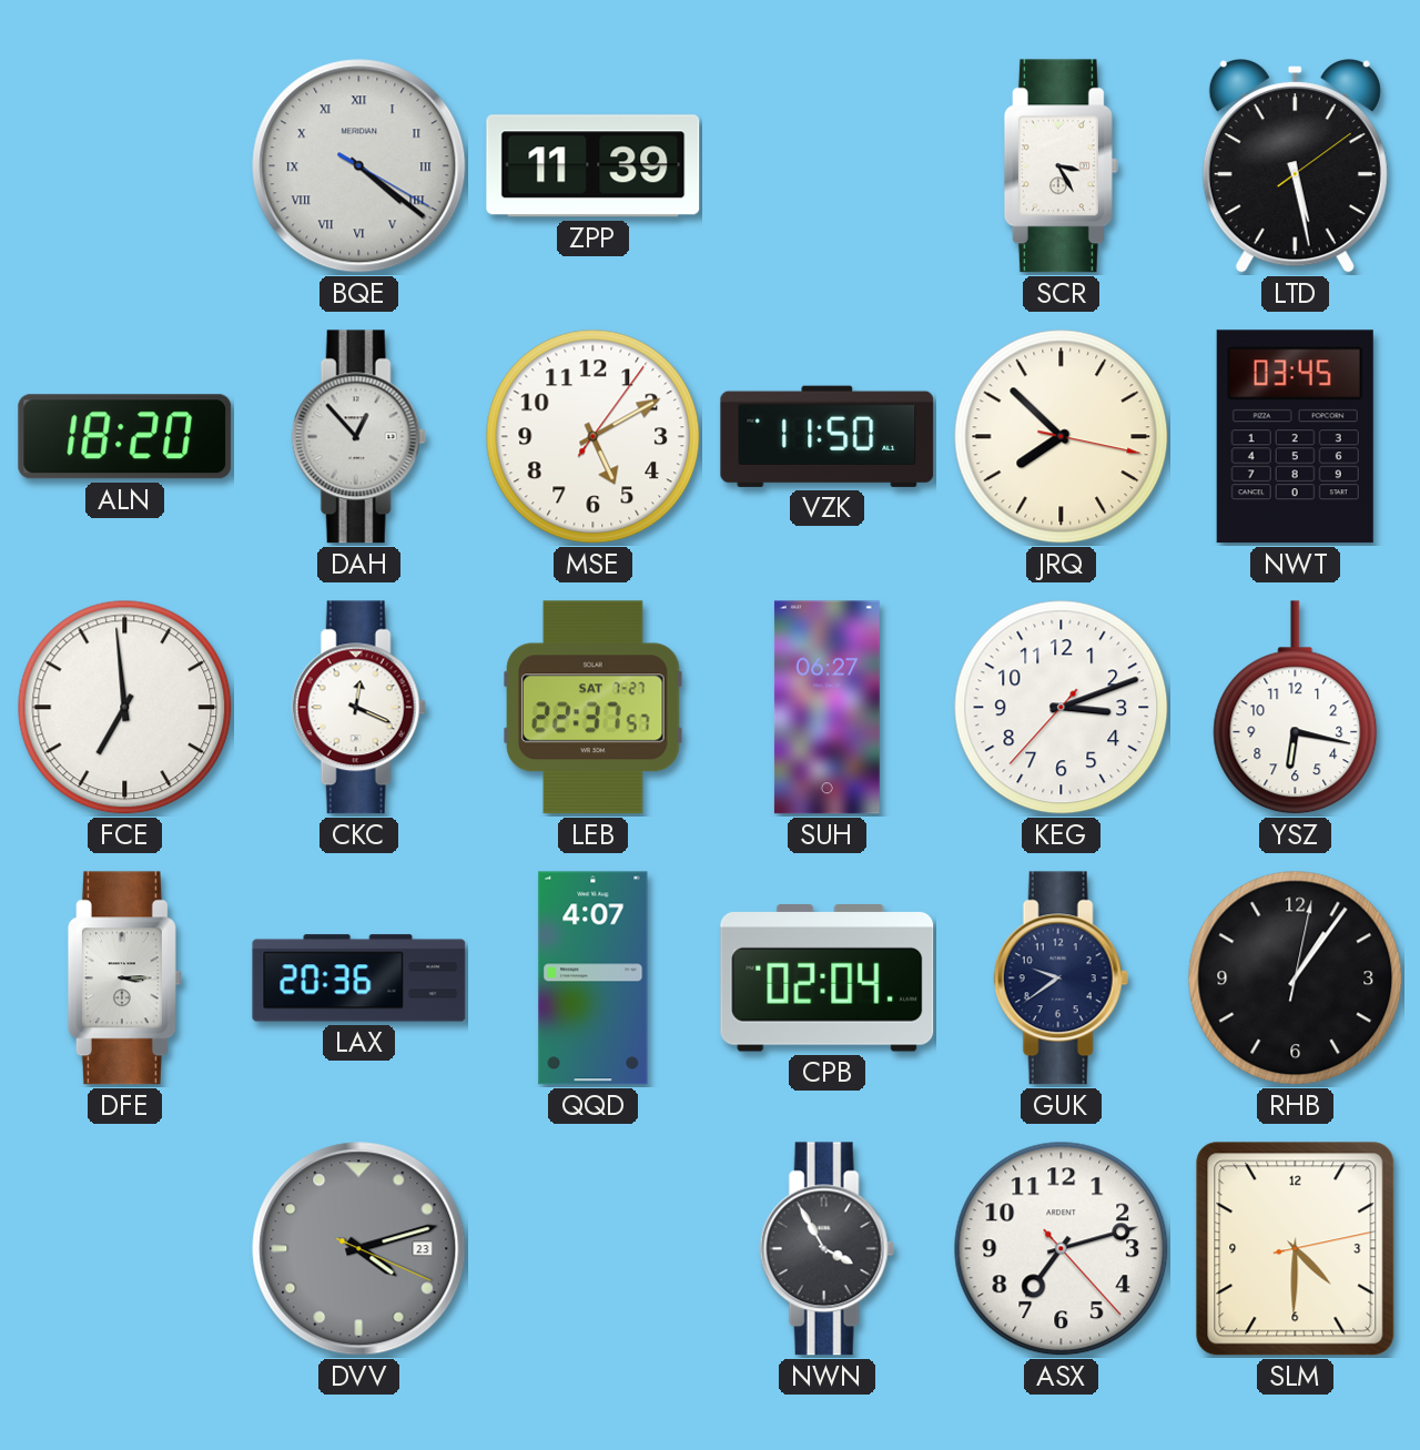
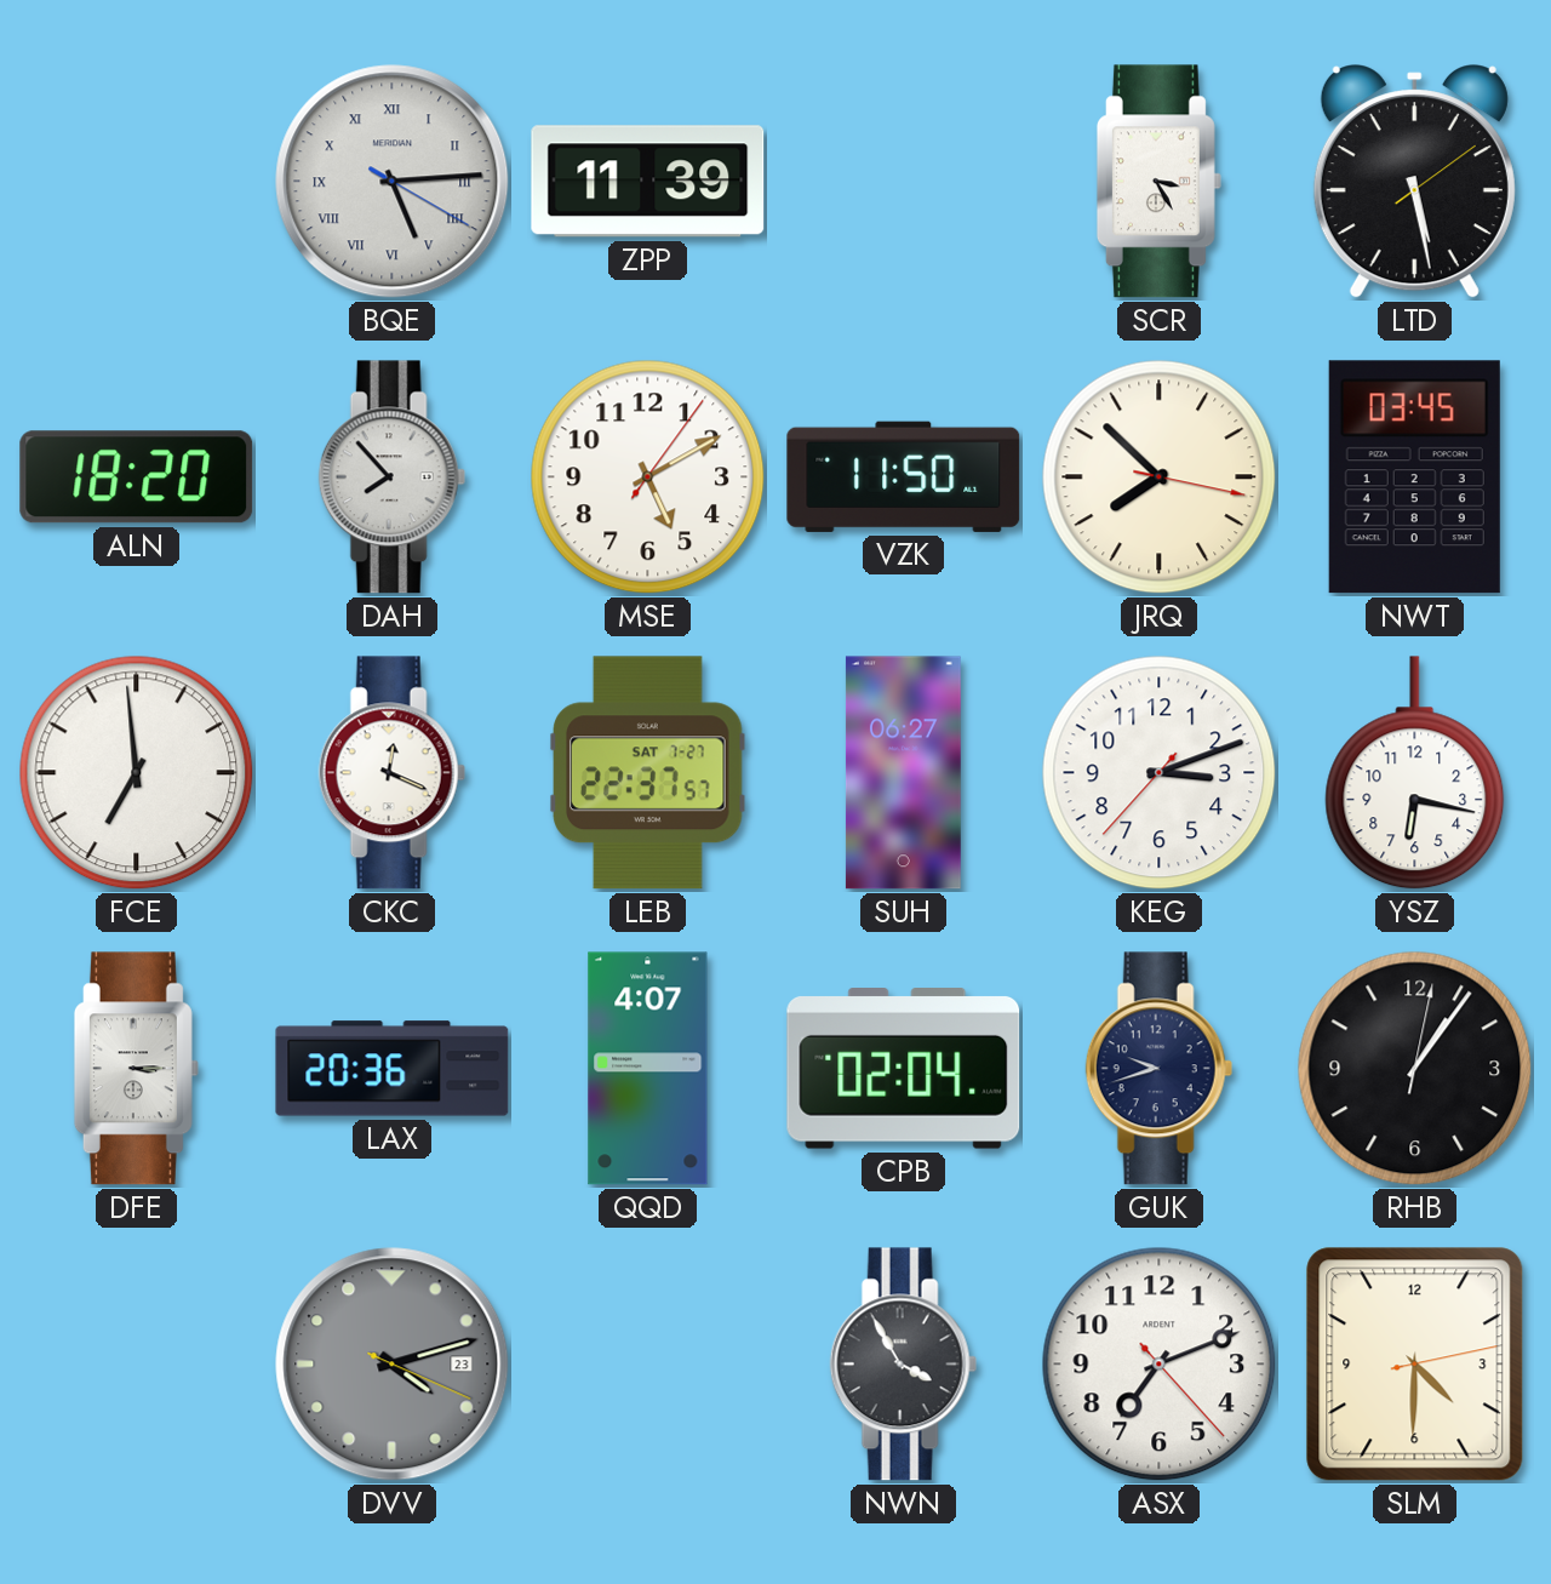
BQE: 4:21 -> 5:14 (393, 182)
DAH: 12:53 -> 7:53 (391, 478)
GUK: 9:39 -> 9:42 (1158, 1069)
ASX: 7:12 -> 7:11 (1160, 1365)
